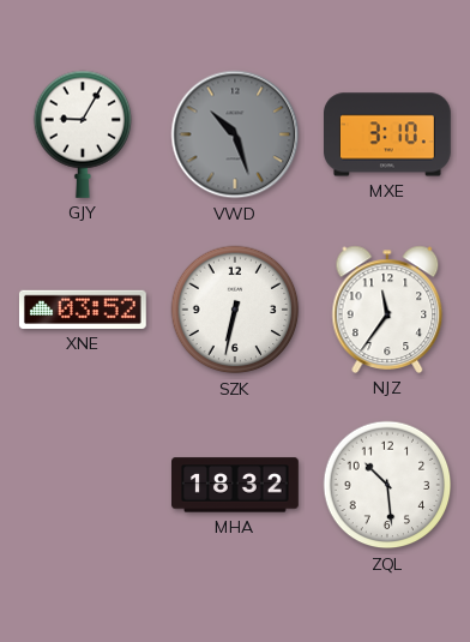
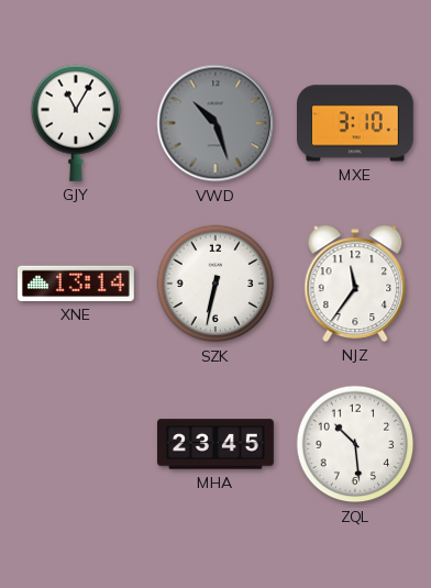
GJY: 9:05 -> 11:05 (76, 123)
XNE: 03:52 -> 13:14 (76, 284)
MHA: 18:32 -> 23:45 (217, 444)
